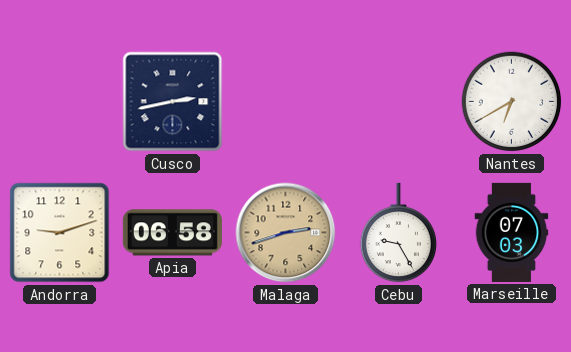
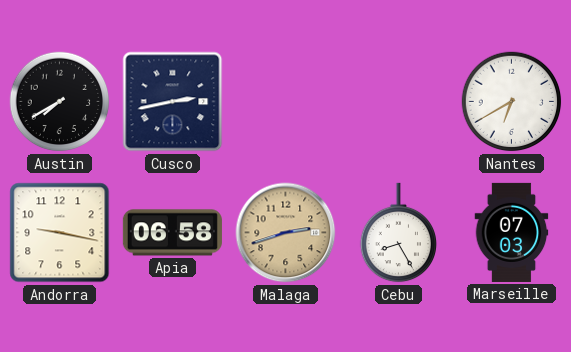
Austin: none -> 7:40 (60, 102)
Andorra: 9:12 -> 9:17 (60, 233)
Cebu: 9:25 -> 8:25 (398, 233)
